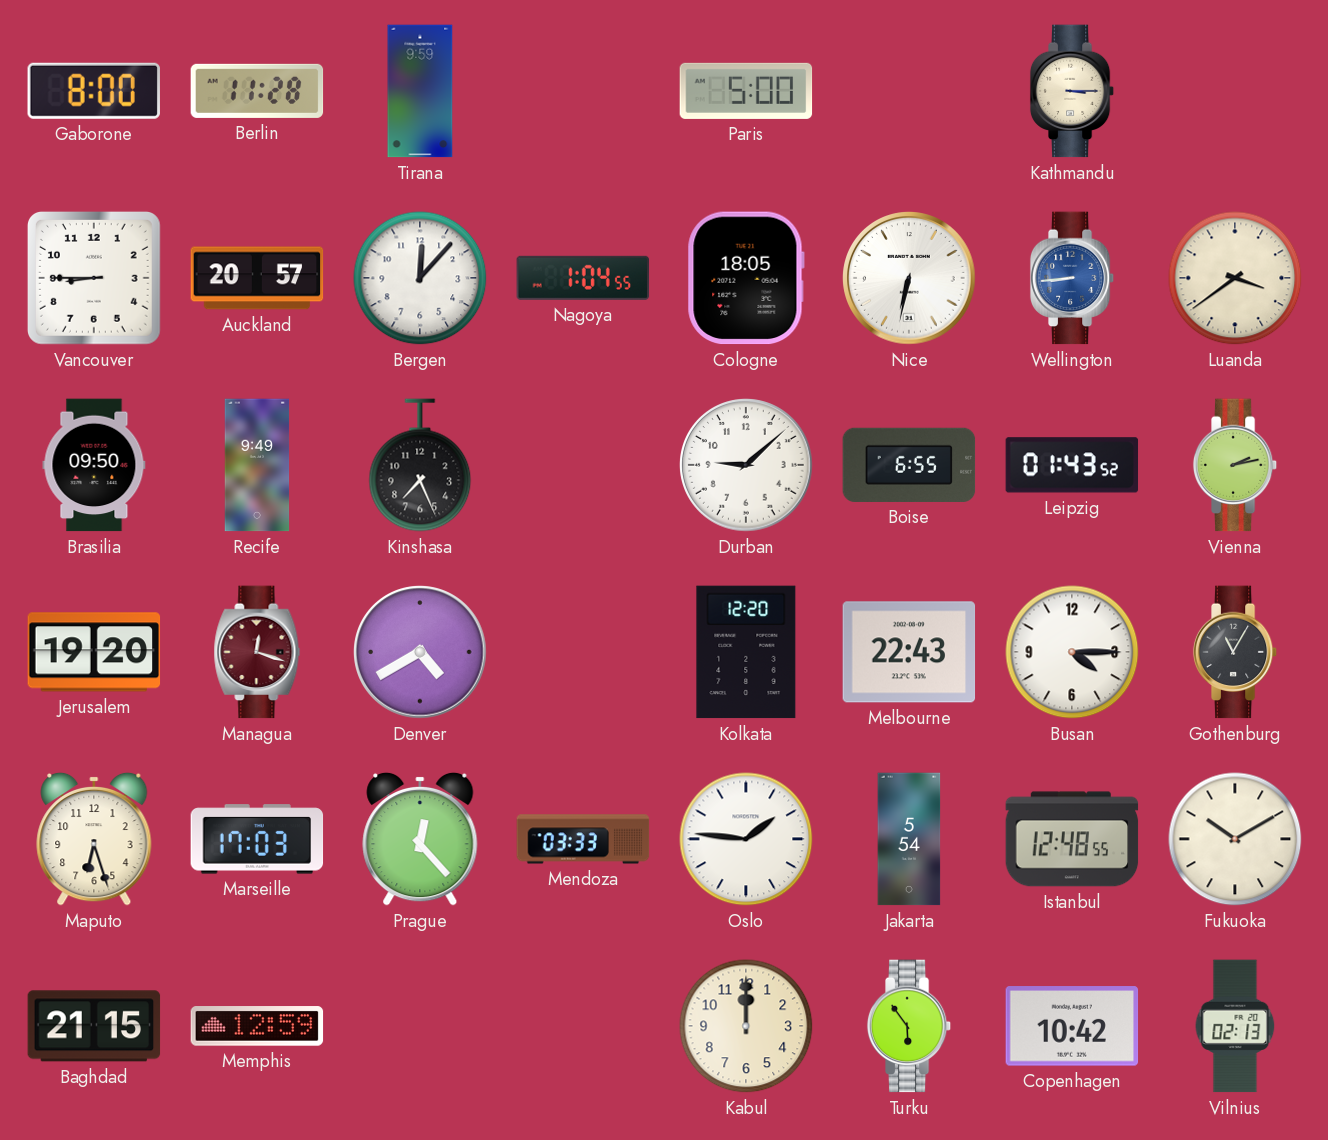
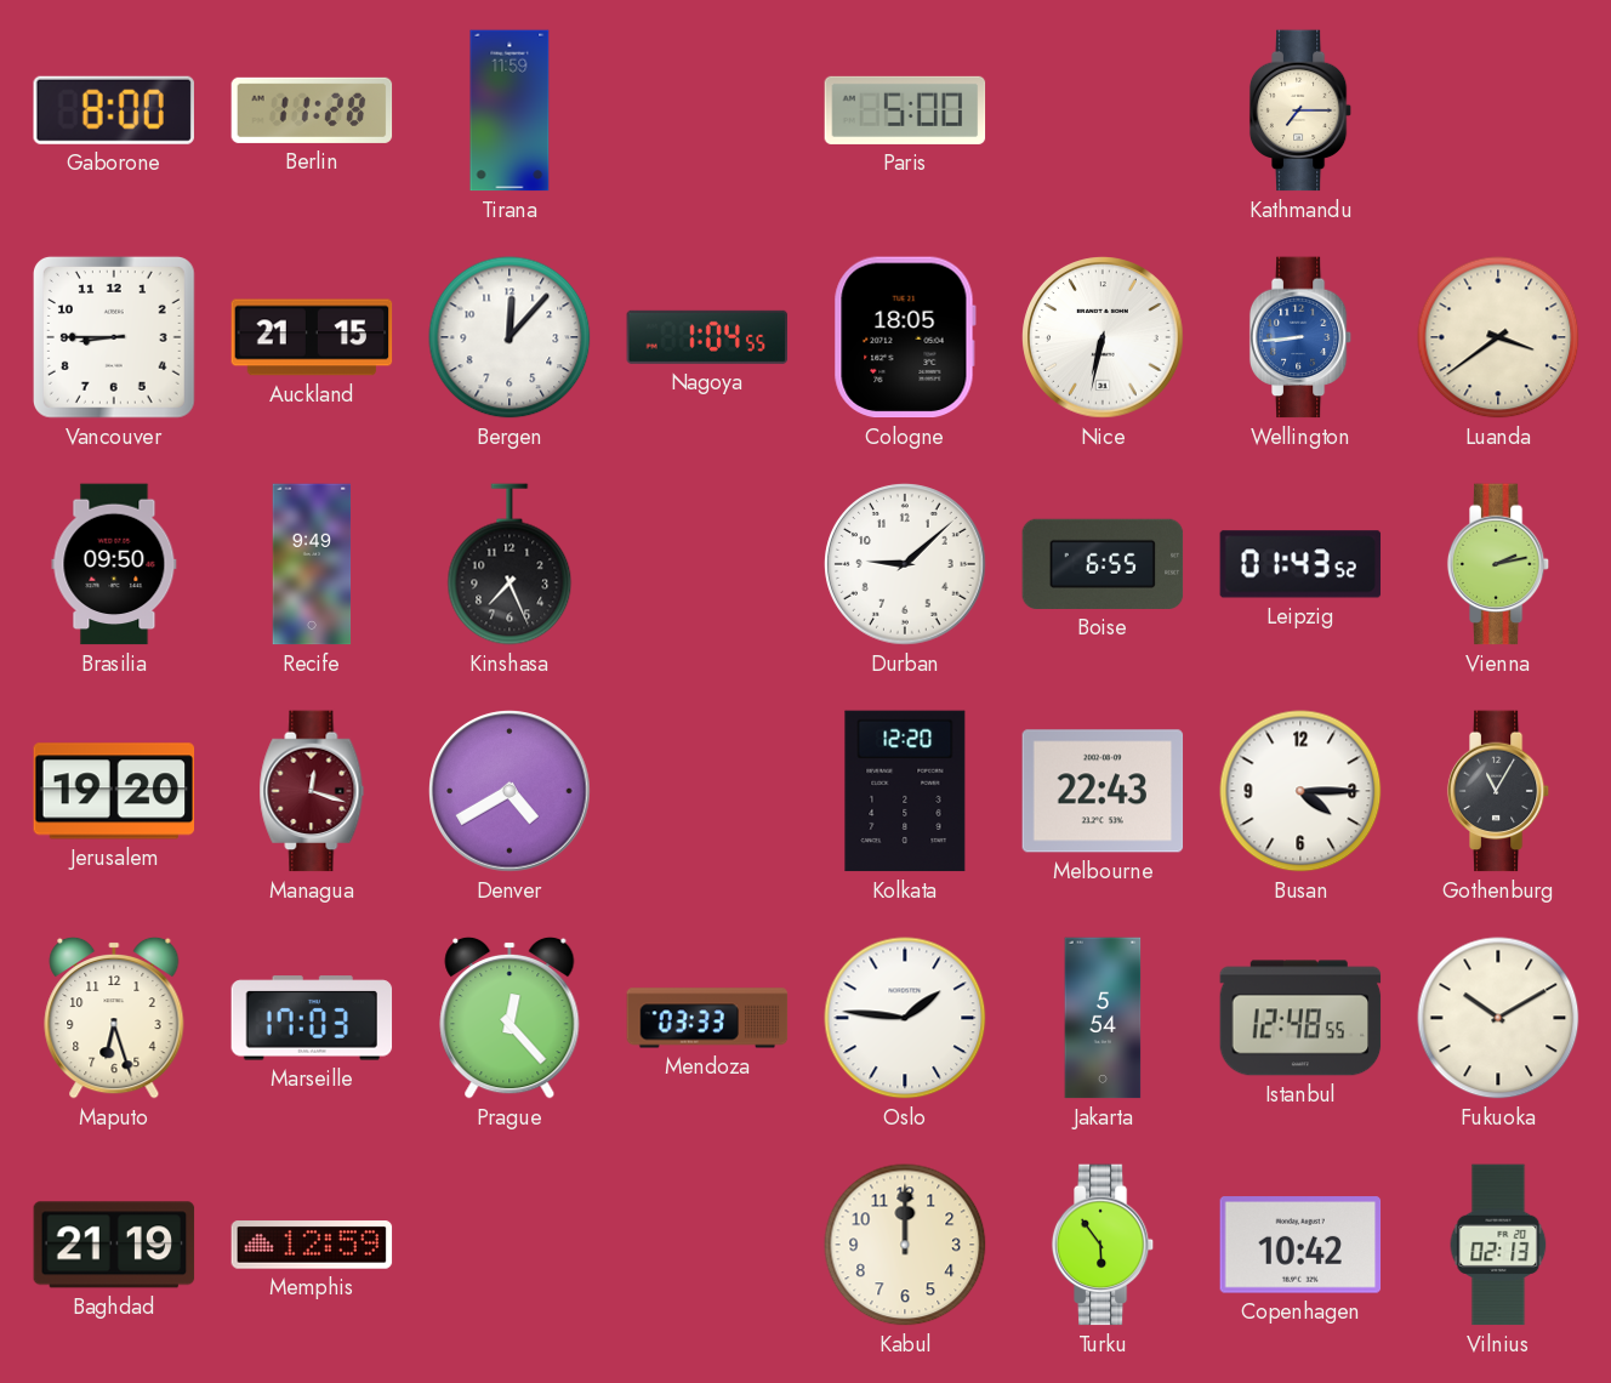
Tirana: 9:59 -> 11:59 (510, 110)
Kathmandu: 3:15 -> 7:15 (1300, 110)
Auckland: 20:57 -> 21:15 (312, 337)
Baghdad: 21:15 -> 21:19 (114, 1245)
